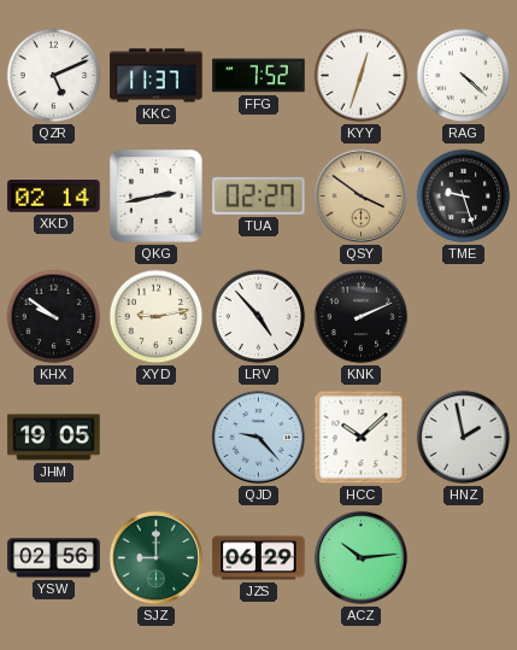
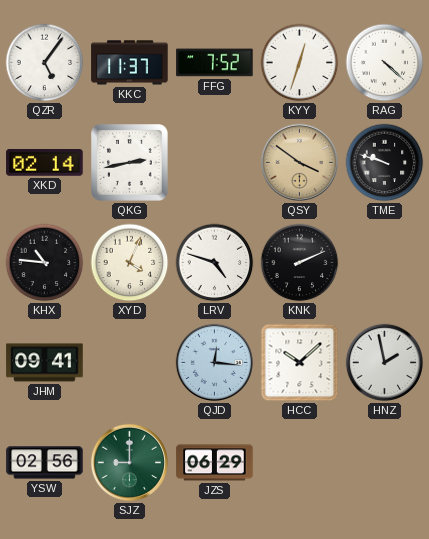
QZR: 5:11 -> 5:06 (45, 63)
TUA: 02:27 -> none (259, 195)
TME: 9:27 -> 9:48 (385, 163)
KHX: 9:51 -> 10:46 (45, 263)
XYD: 9:13 -> 4:04 (130, 263)
LRV: 4:53 -> 4:48 (215, 263)
JHM: 19:05 -> 09:41 (45, 363)
QJD: 9:23 -> 12:16 (214, 362)
ACZ: 10:14 -> none (360, 557)
